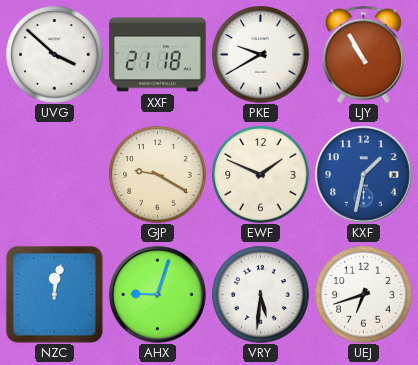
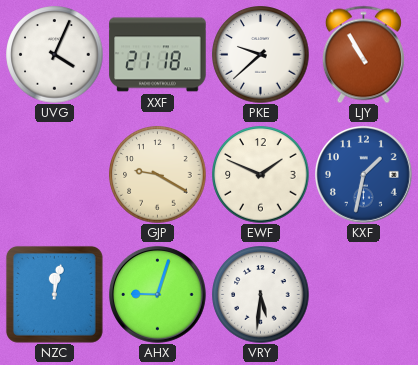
UVG: 3:52 -> 4:04 (55, 55)
PKE: 9:40 -> 9:38 (261, 55)
UEJ: 6:42 -> none (364, 295)
